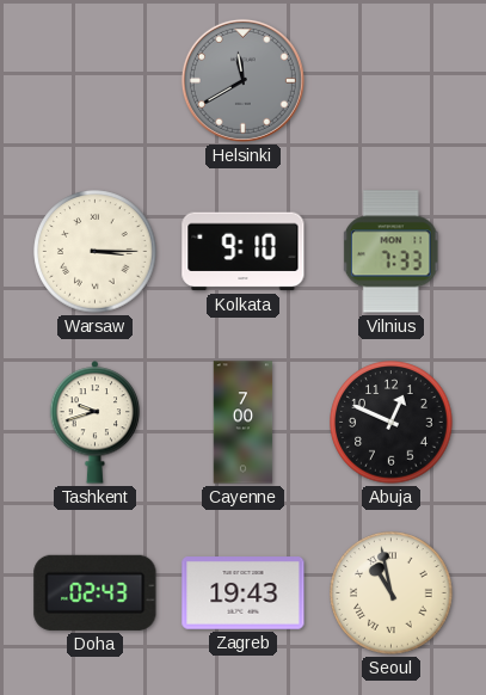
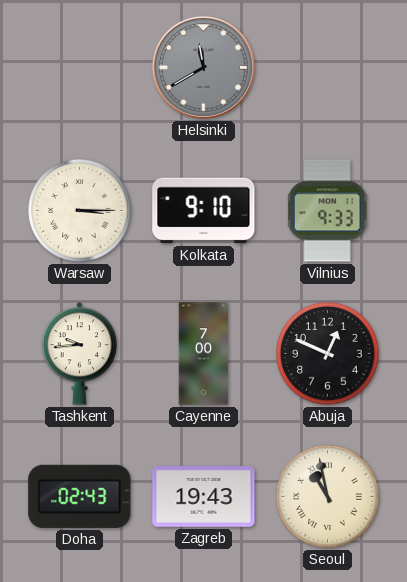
Vilnius: 7:33 -> 9:33 (327, 211)
Tashkent: 9:42 -> 9:44 (80, 354)
